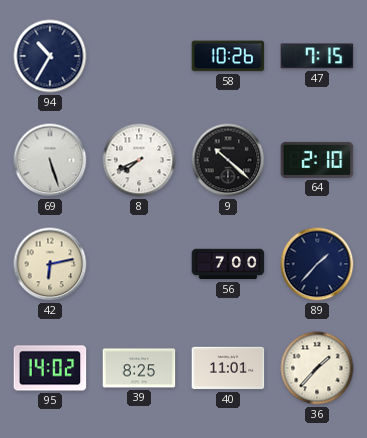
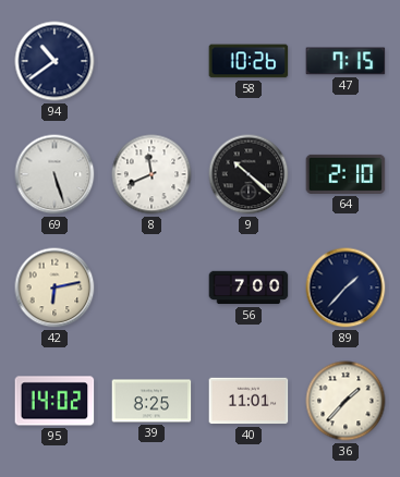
94: 10:35 -> 10:39 (54, 61)
8: 7:41 -> 11:41 (151, 174)
